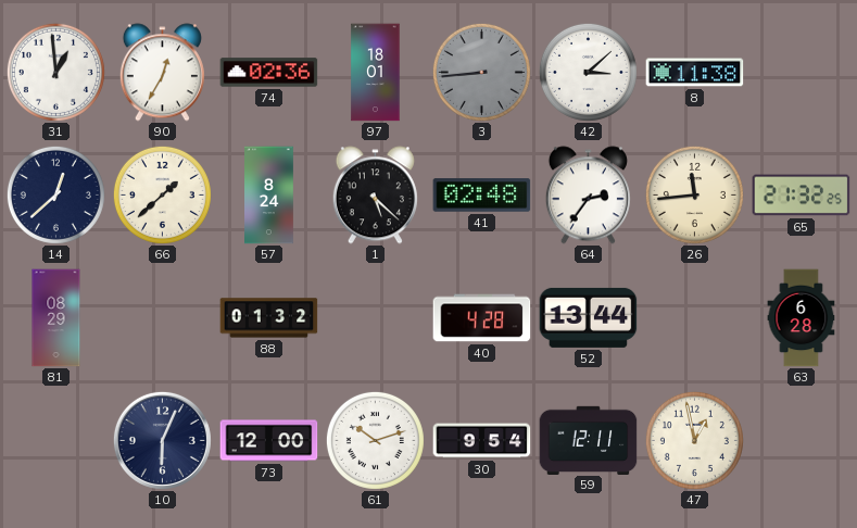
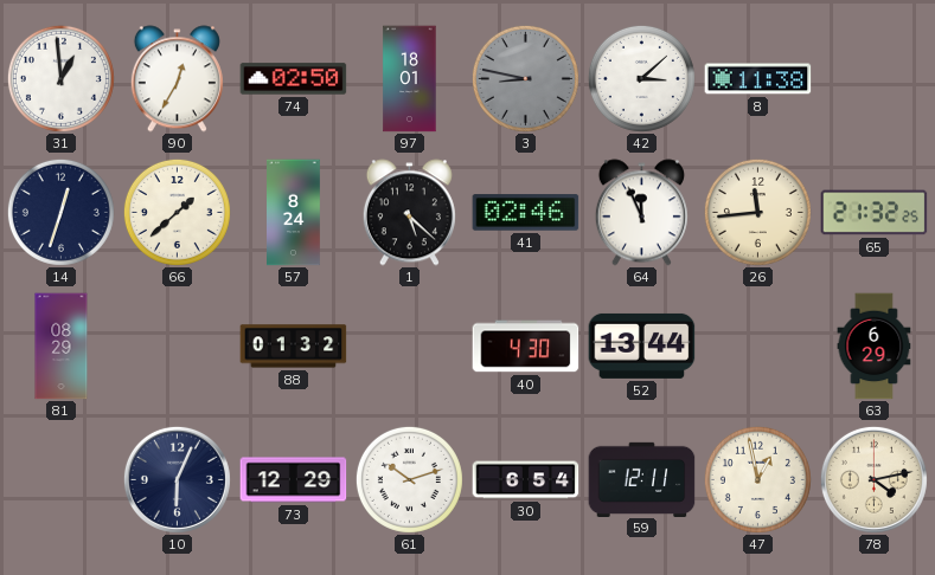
74: 02:36 -> 02:50 (294, 79)
3: 8:44 -> 8:47 (525, 78)
14: 12:38 -> 12:33 (60, 212)
41: 02:48 -> 02:46 (526, 213)
64: 2:36 -> 11:56 (641, 213)
40: 4:28 -> 4:30 (526, 347)
63: 6:28 -> 6:29 (875, 347)
73: 12:00 -> 12:29 (294, 480)
30: 9:54 -> 6:54 (526, 480)
78: none -> 4:13 (873, 479)
